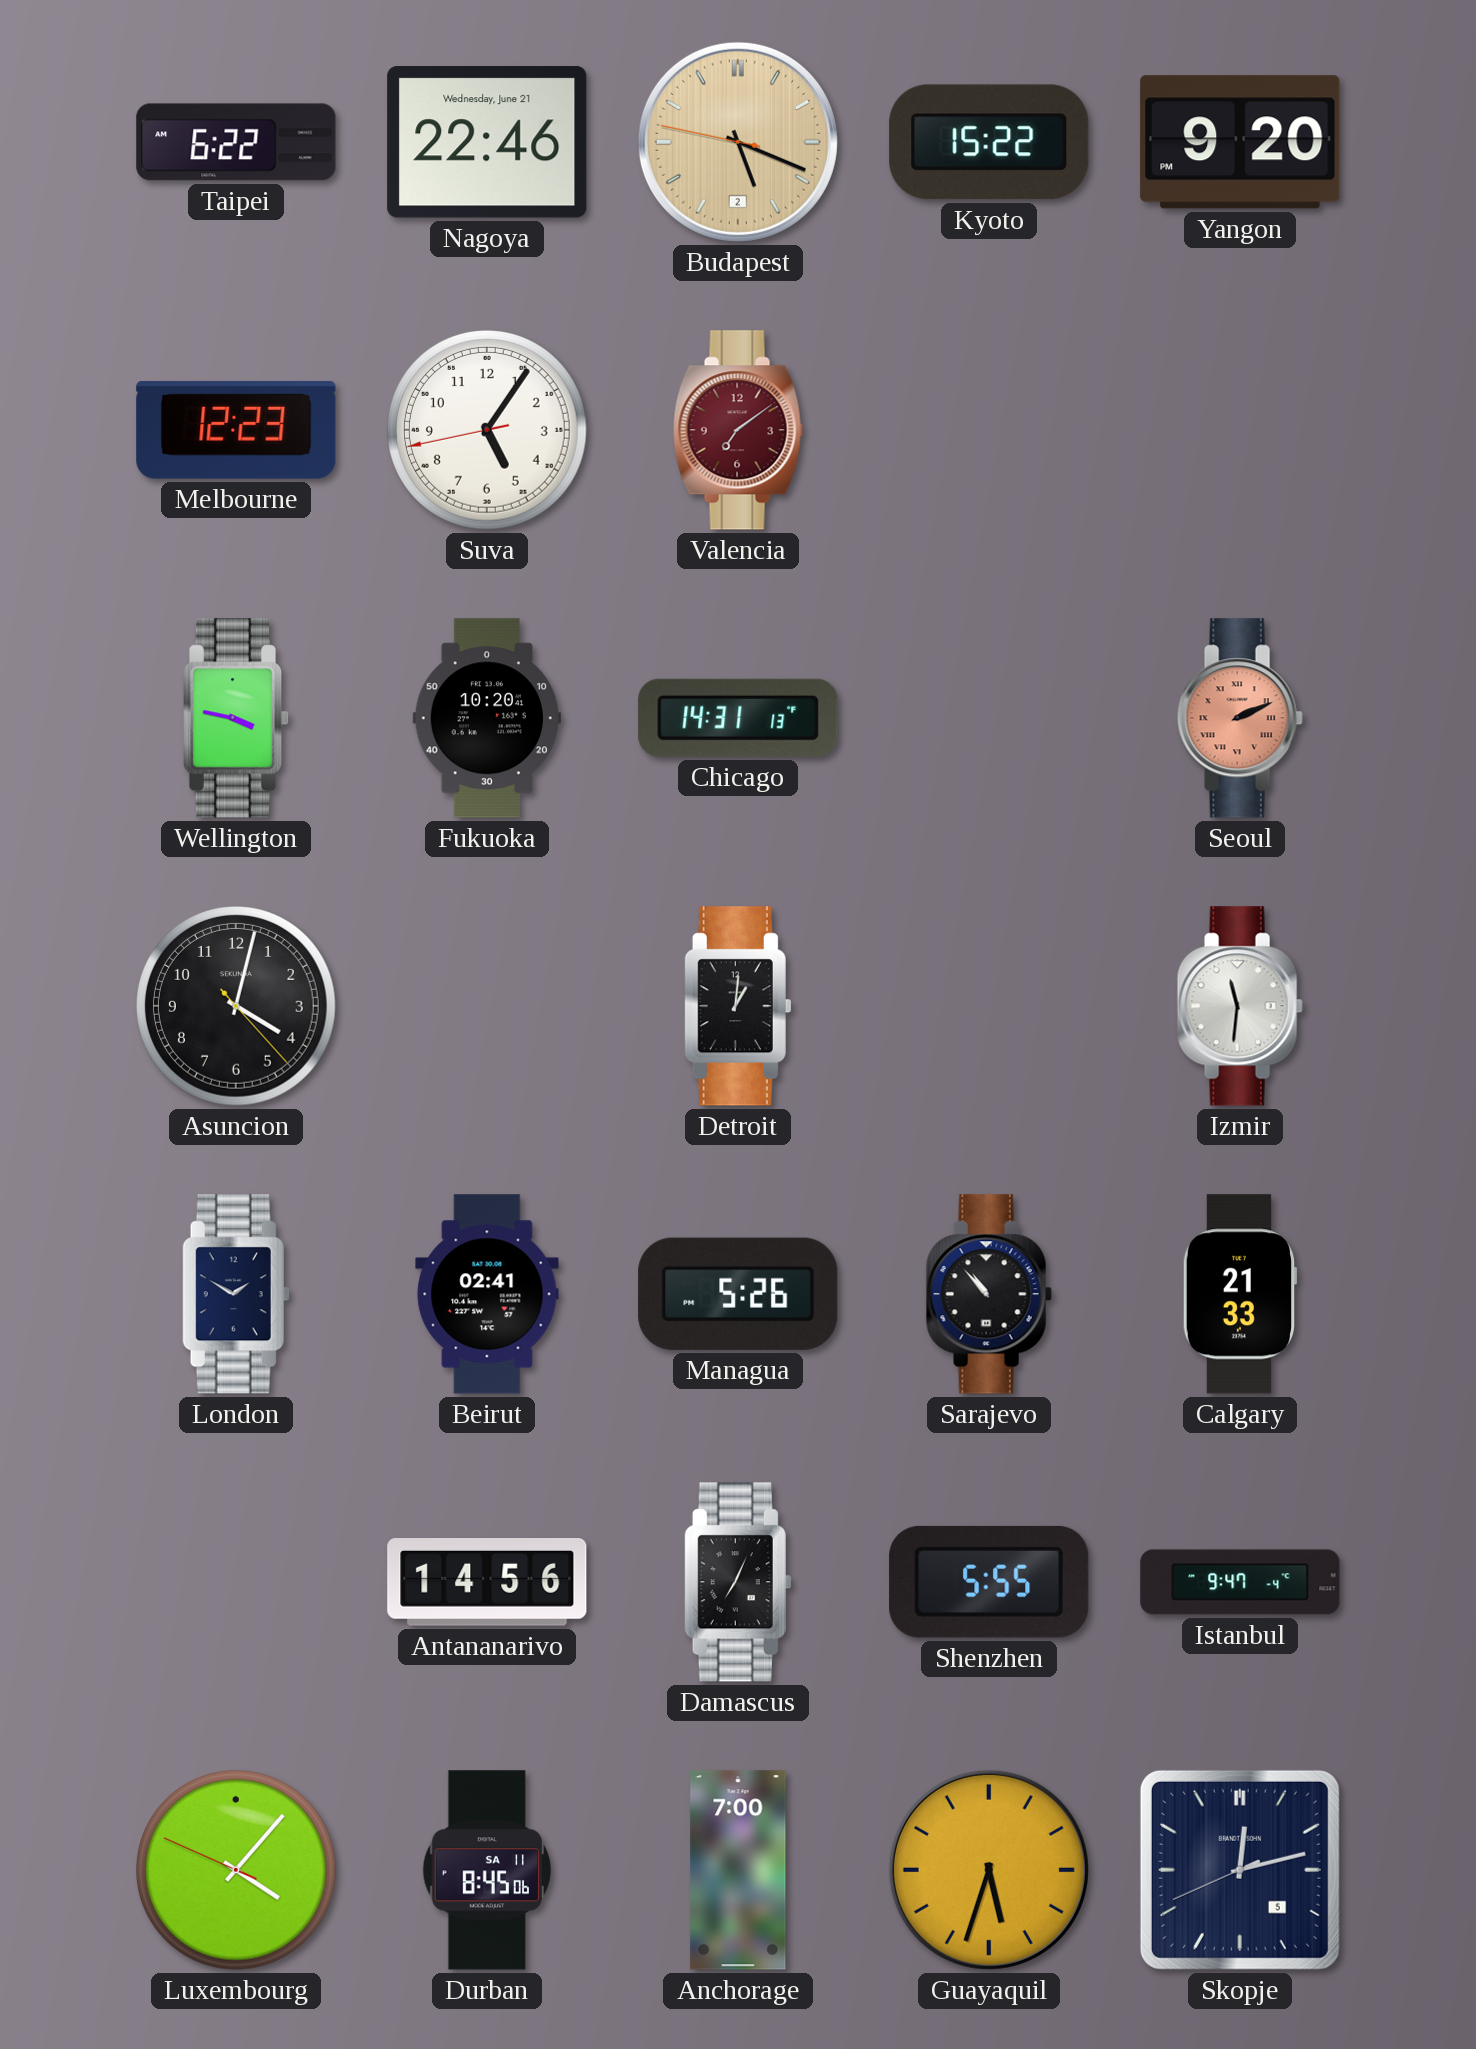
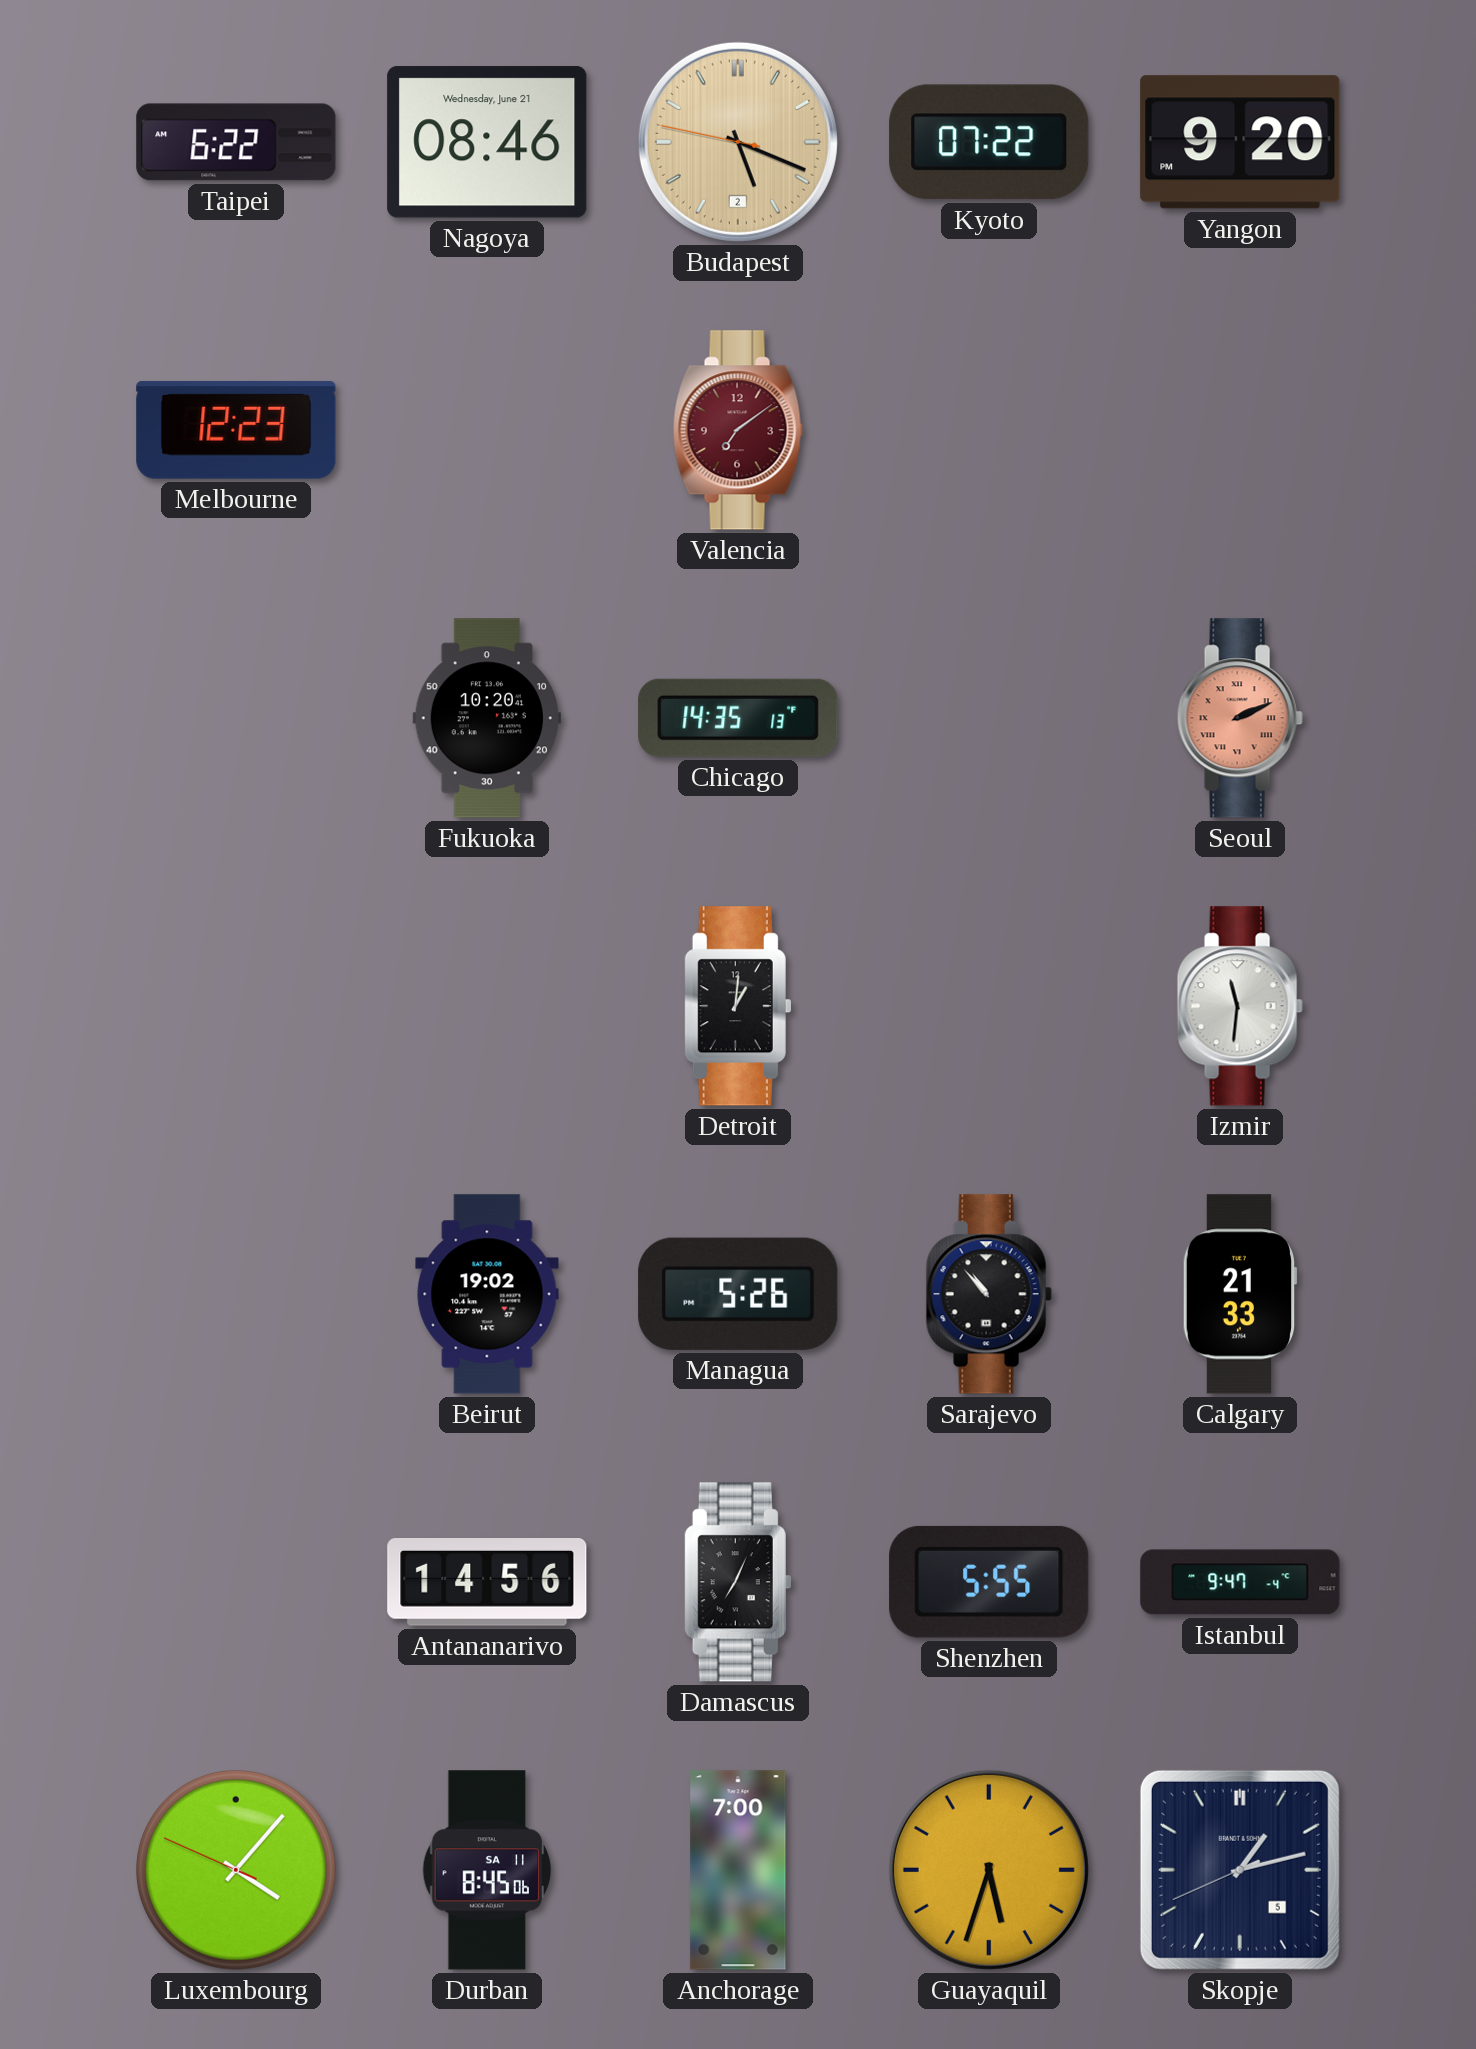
Nagoya: 22:46 -> 08:46 (487, 142)
Kyoto: 15:22 -> 07:22 (989, 142)
Suva: 5:05 -> none (488, 431)
Wellington: 3:47 -> none (236, 718)
Chicago: 14:31 -> 14:35 (738, 718)
Asuncion: 4:02 -> none (237, 1007)
London: 1:50 -> none (236, 1294)
Beirut: 02:41 -> 19:02 (487, 1294)
Skopje: 12:12 -> 1:12 (1240, 1870)
